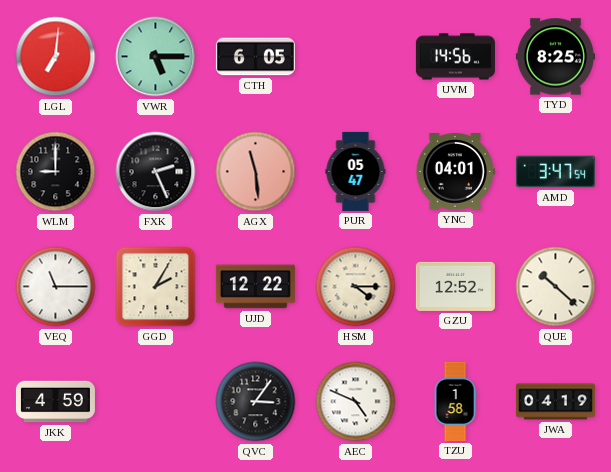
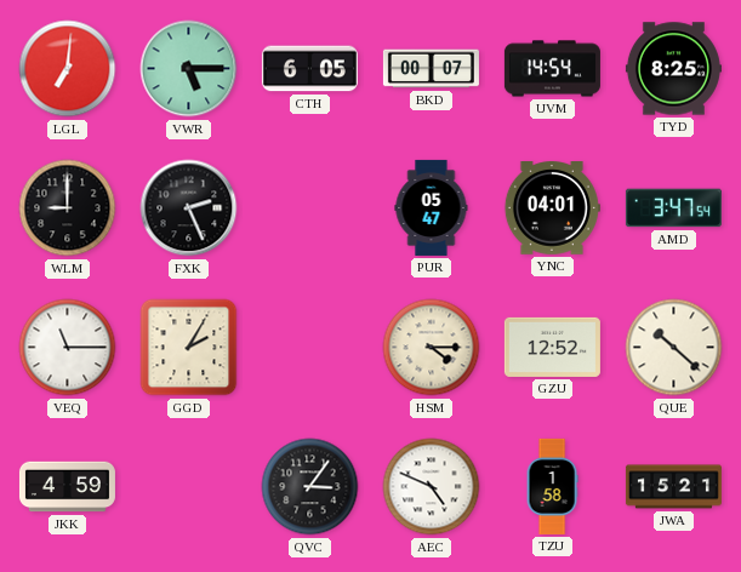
BKD: none -> 00:07 (431, 69)
UVM: 14:56 -> 14:54 (552, 69)
AGX: 11:29 -> none (256, 172)
UJD: 12:22 -> none (255, 287)
JWA: 04:19 -> 15:21 (673, 487)
